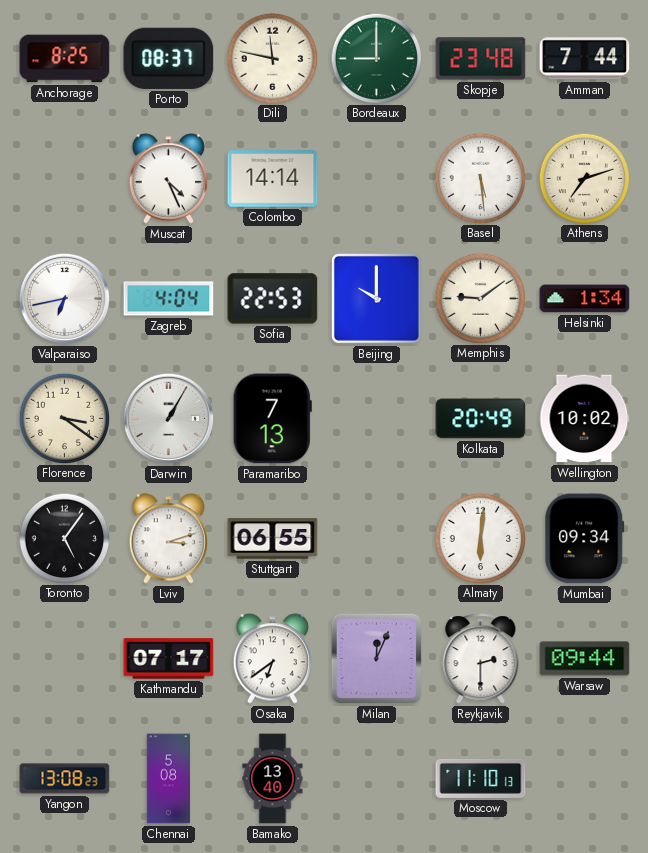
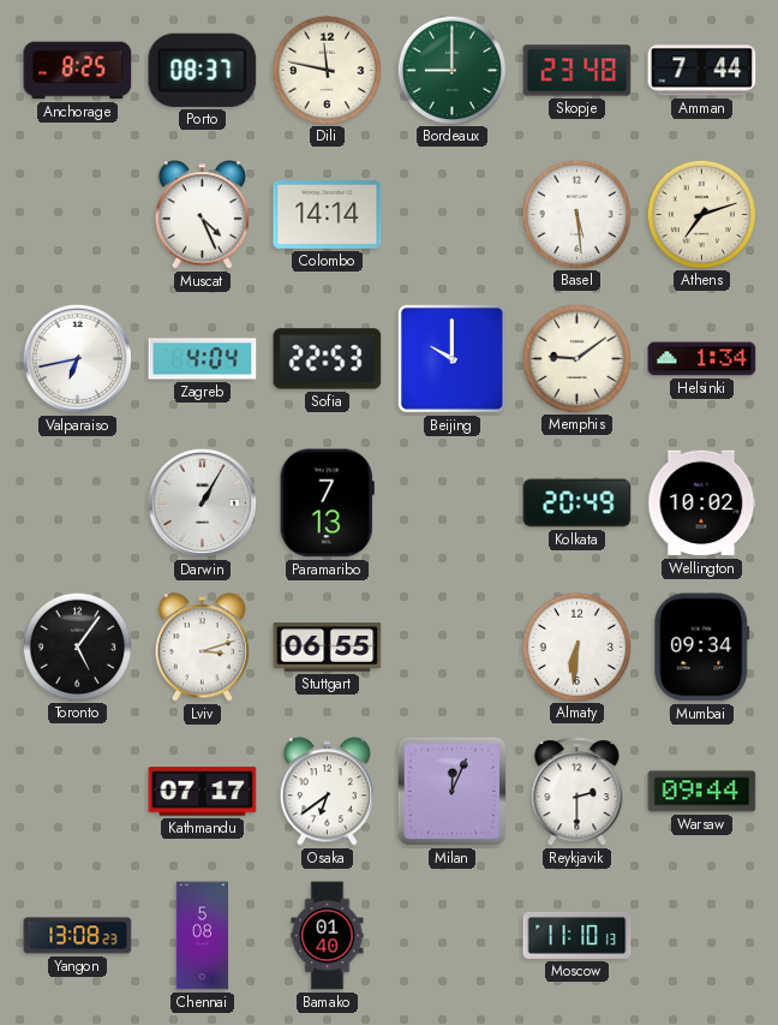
Florence: 3:21 -> none (64, 418)
Almaty: 6:01 -> 6:31 (576, 646)
Bamako: 13:40 -> 01:40 (328, 936)
